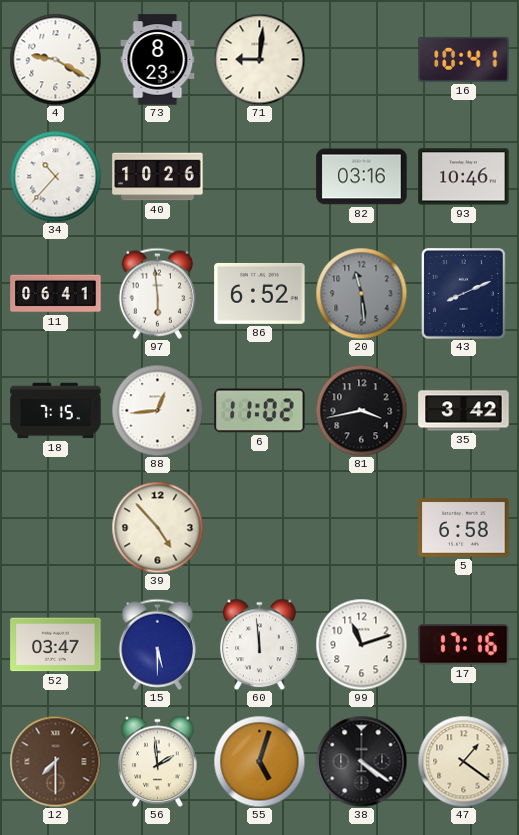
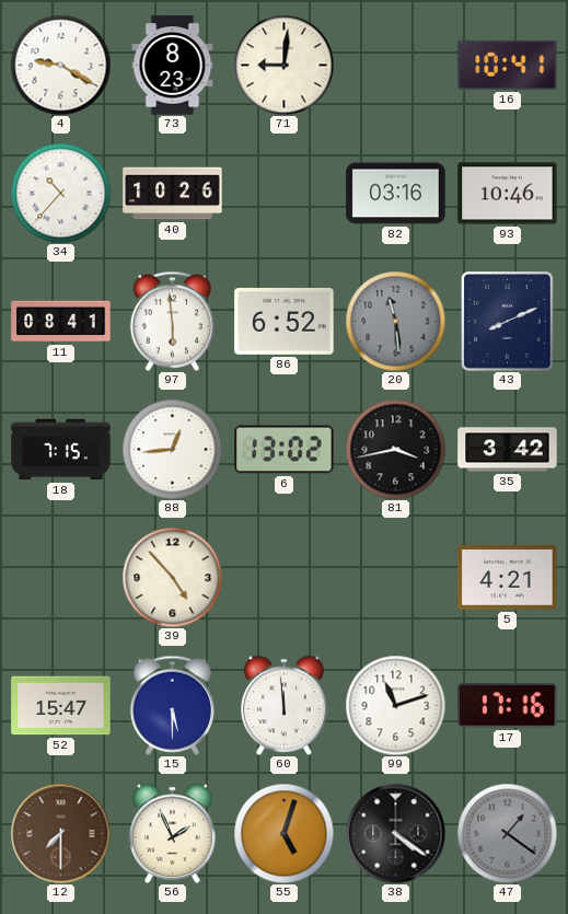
11: 06:41 -> 08:41 (61, 322)
6: 11:02 -> 13:02 (285, 450)
5: 6:58 -> 4:21 (508, 578)
52: 03:47 -> 15:47 (61, 706)
56: 1:59 -> 1:56 (173, 833)
47 dial: cream -> grey (507, 833)
